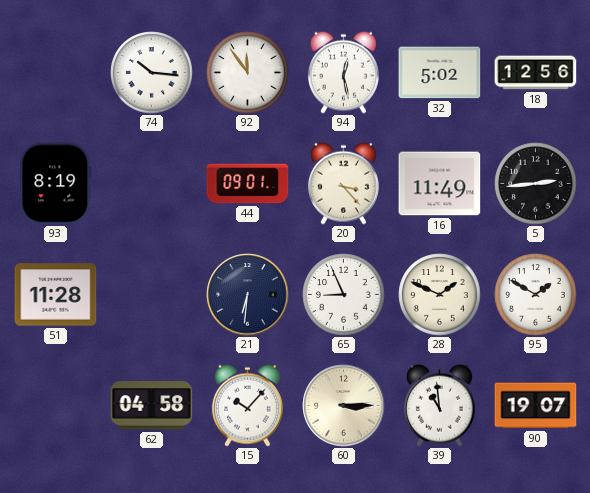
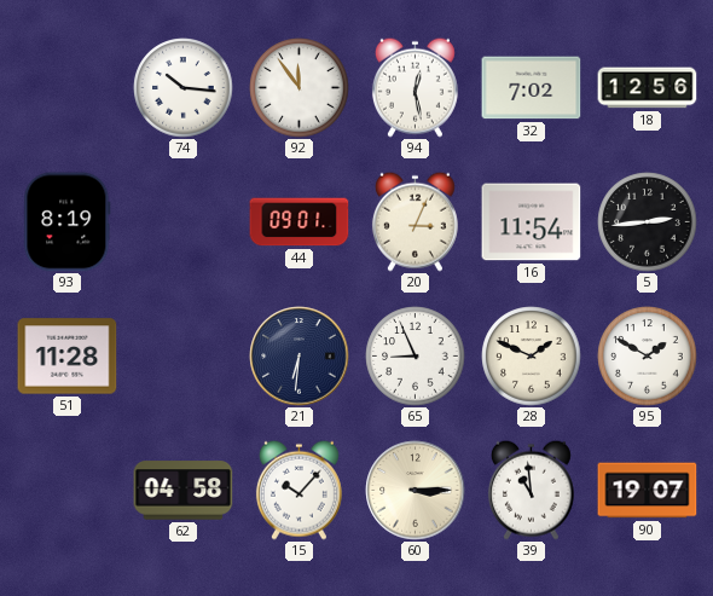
32: 5:02 -> 7:02 (532, 88)
20: 3:23 -> 3:04 (415, 221)
16: 11:49 -> 11:54 (532, 222)
